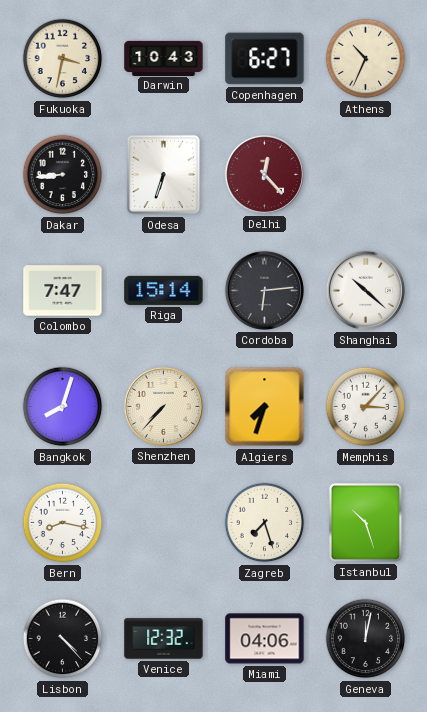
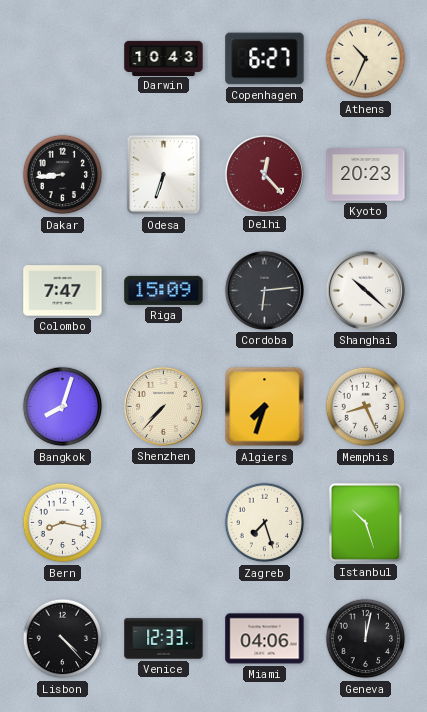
Fukuoka: 3:32 -> none (63, 59)
Kyoto: none -> 20:23 (366, 175)
Riga: 15:14 -> 15:09 (164, 290)
Memphis: 3:07 -> 8:26 (366, 407)
Venice: 12:32 -> 12:33 (164, 639)
